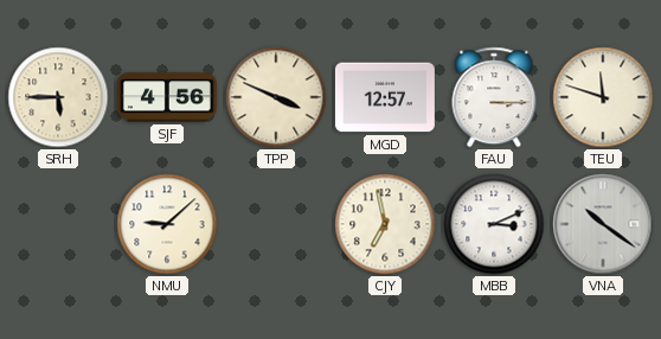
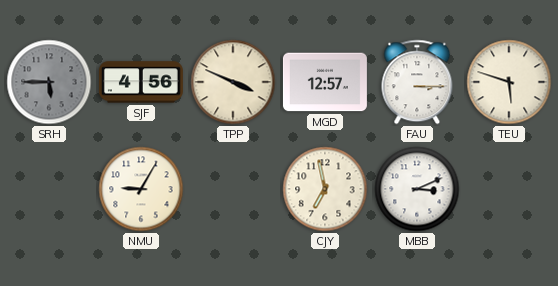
SRH dial: cream -> grey (49, 82)
TEU: 11:48 -> 5:48 (509, 82)
NMU: 9:08 -> 9:05 (141, 189)
VNA: 10:21 -> none (603, 224)
